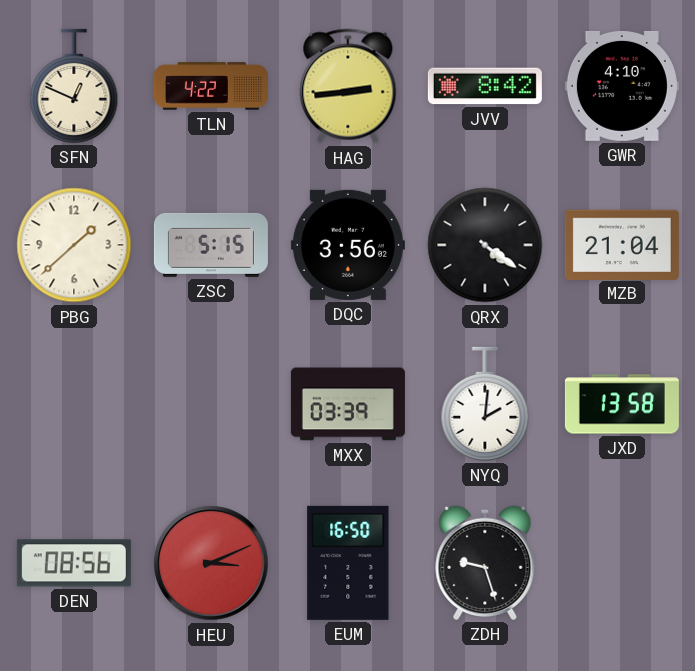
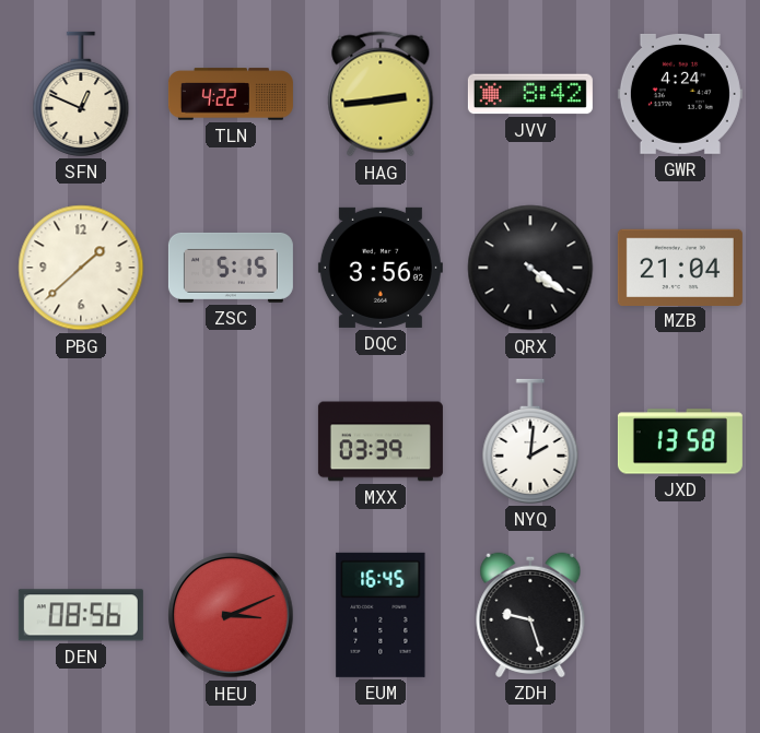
GWR: 4:10 -> 4:24 (680, 94)
EUM: 16:50 -> 16:45 (381, 615)
